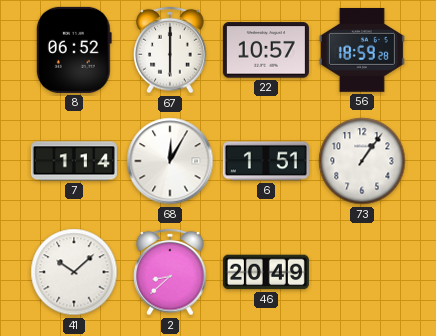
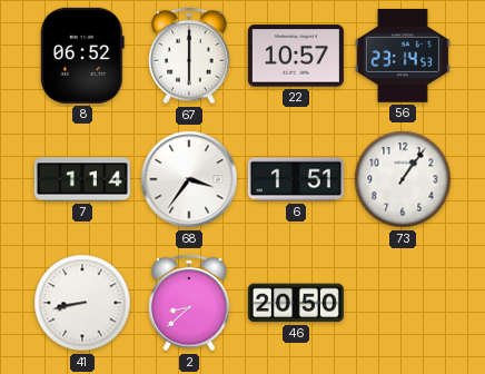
56: 18:59 -> 23:14 (403, 56)
68: 12:05 -> 3:36 (189, 179)
41: 10:08 -> 8:43 (82, 303)
46: 20:49 -> 20:50 (296, 303)
